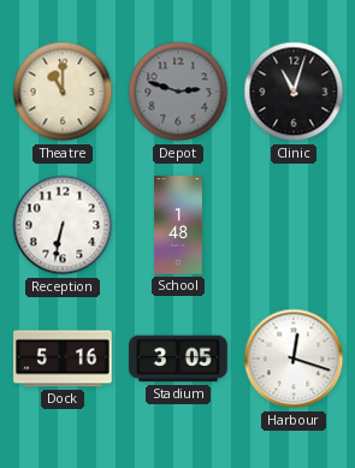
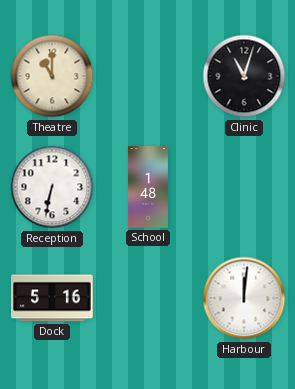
Depot: 2:48 -> none (178, 91)
Stadium: 3:05 -> none (178, 359)
Harbour: 12:18 -> 12:01 (244, 298)
